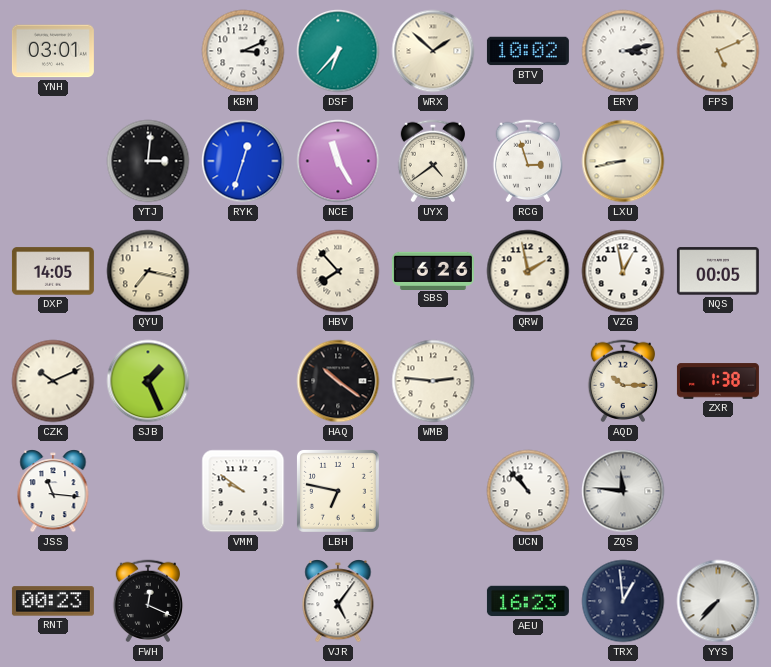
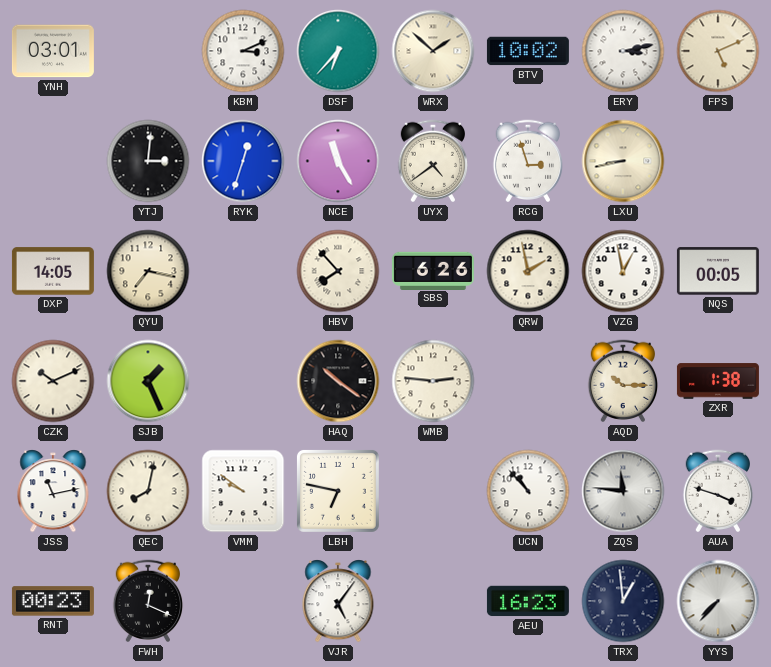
JSS: 11:16 -> 11:13 (53, 491)
QEC: none -> 8:02 (148, 491)
AUA: none -> 3:48 (718, 491)
